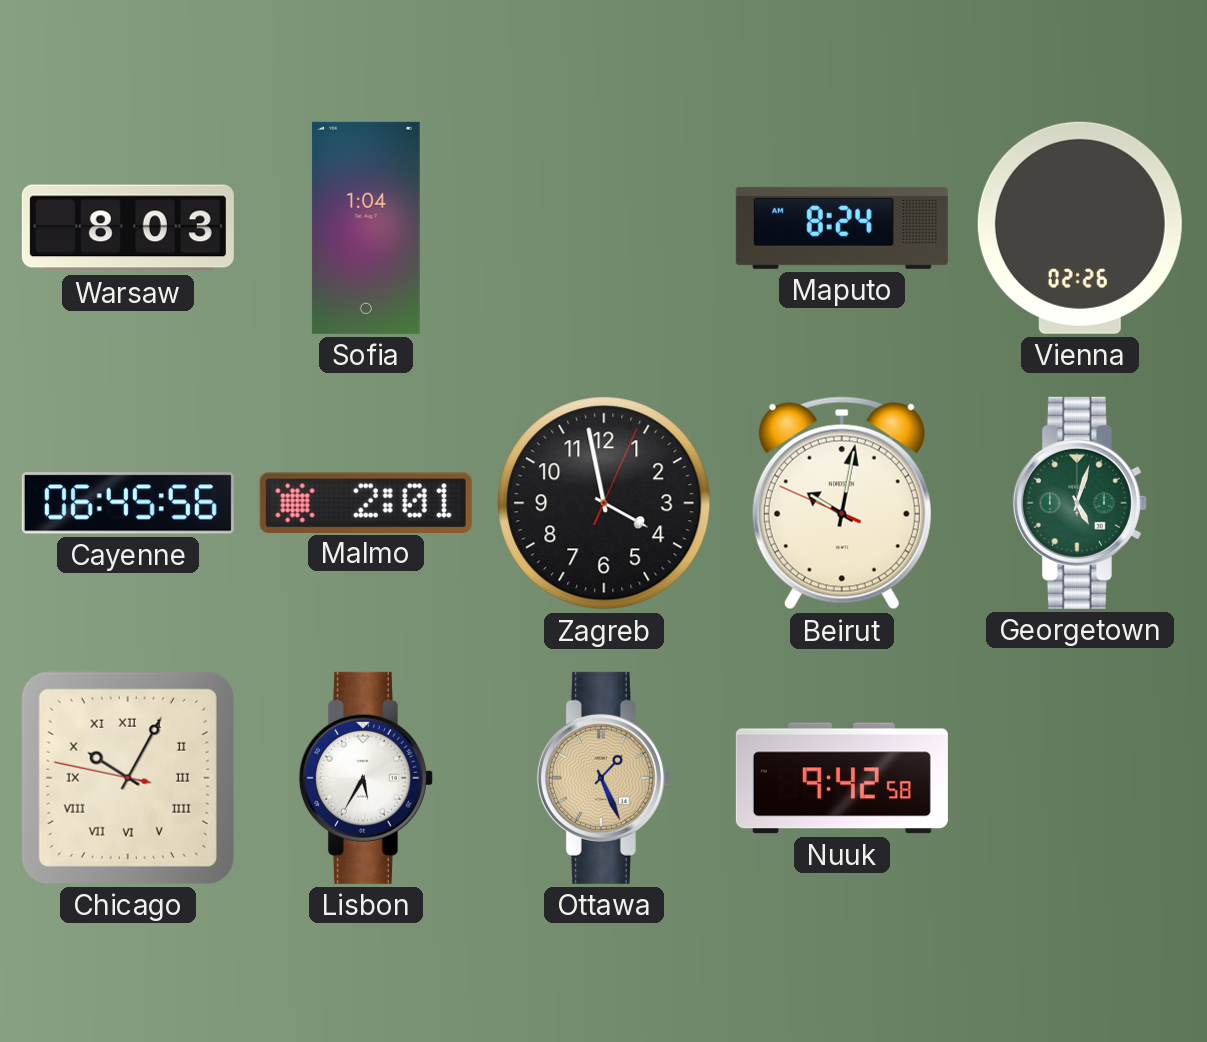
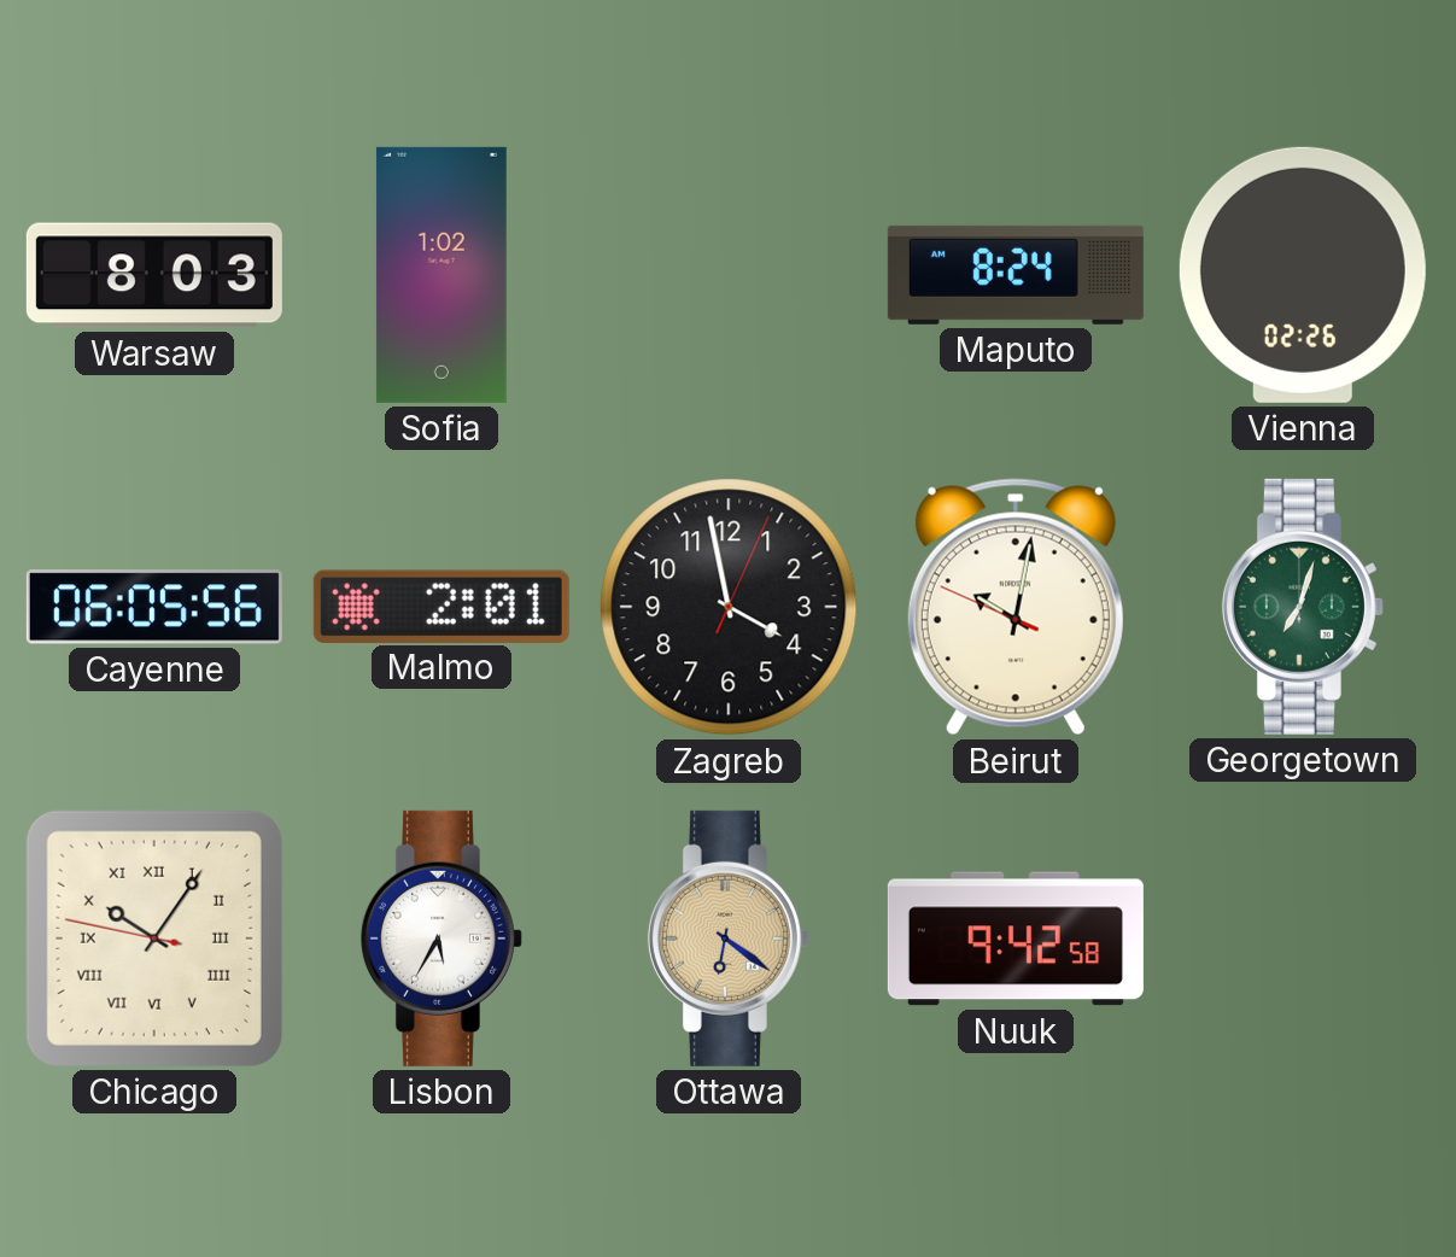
Sofia: 1:04 -> 1:02 (442, 275)
Cayenne: 06:45 -> 06:05 (154, 607)
Georgetown: 5:03 -> 7:03 (1303, 607)
Chicago: 10:04 -> 10:05 (154, 939)
Ottawa: 1:26 -> 6:21 (729, 939)
